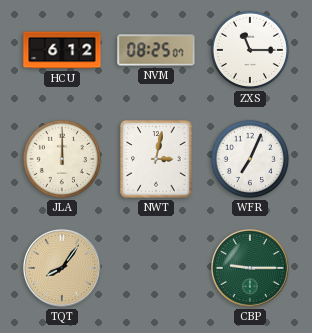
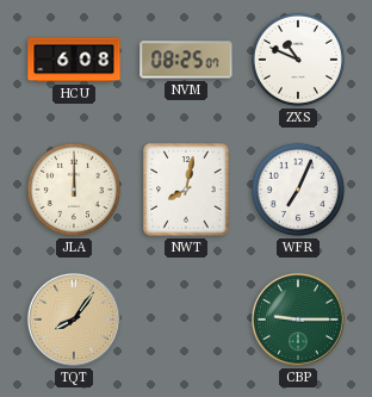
HCU: 6:12 -> 6:08 (74, 60)
ZXS: 11:15 -> 10:49 (298, 60)
NWT: 3:02 -> 8:02 (186, 190)
